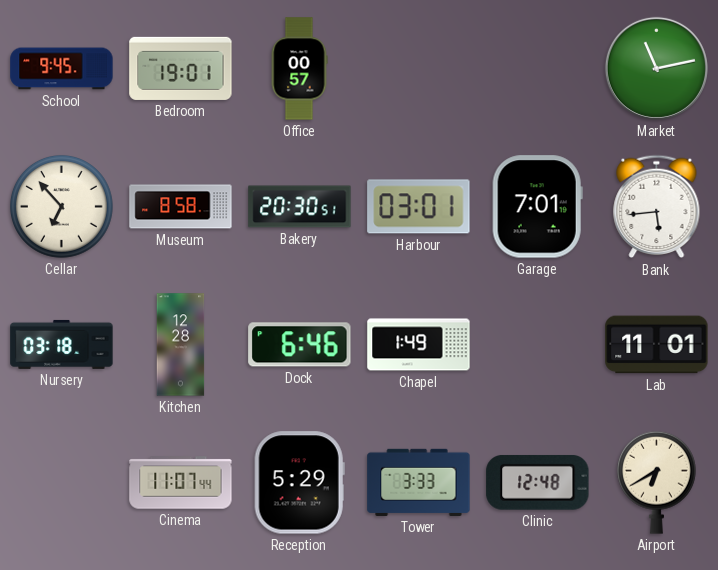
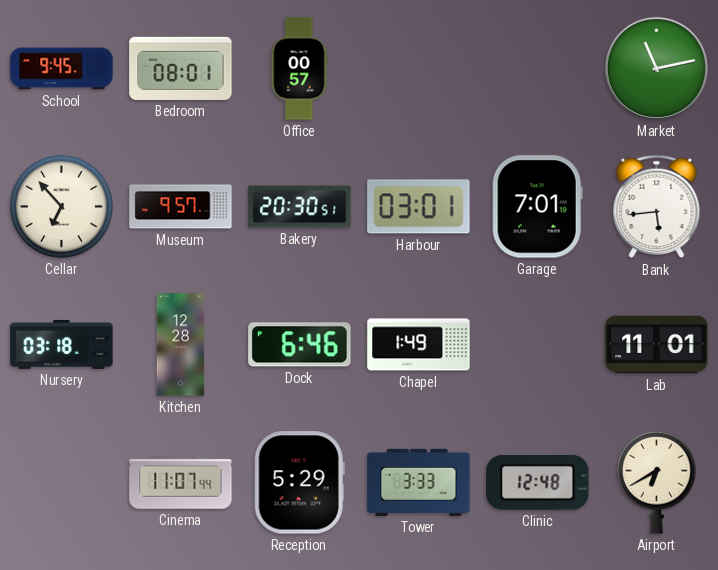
Bedroom: 19:01 -> 08:01 (181, 68)
Museum: 8:58 -> 9:57 (181, 207)
